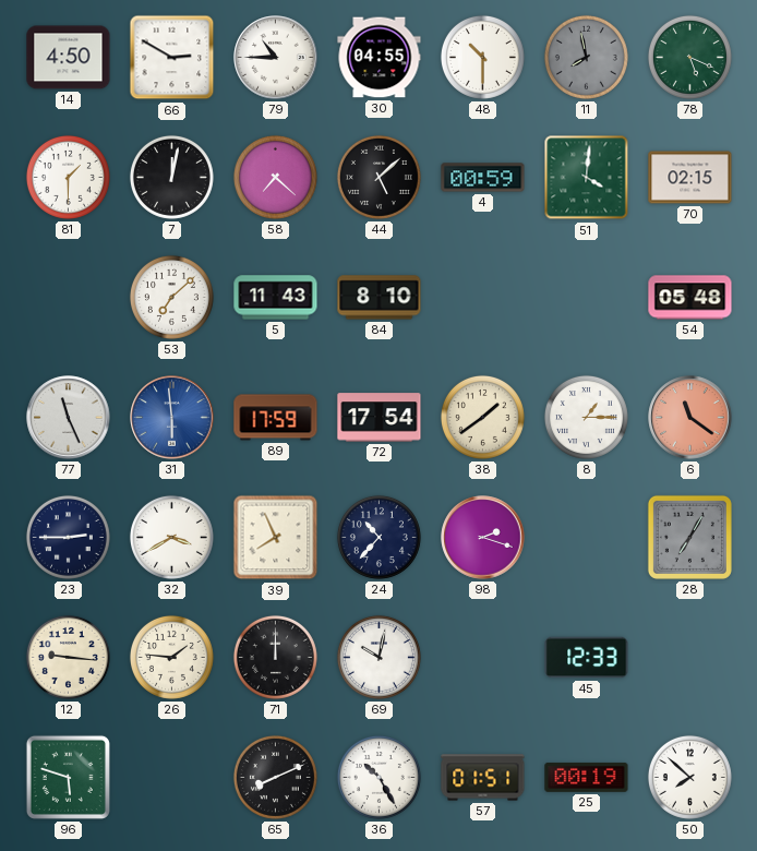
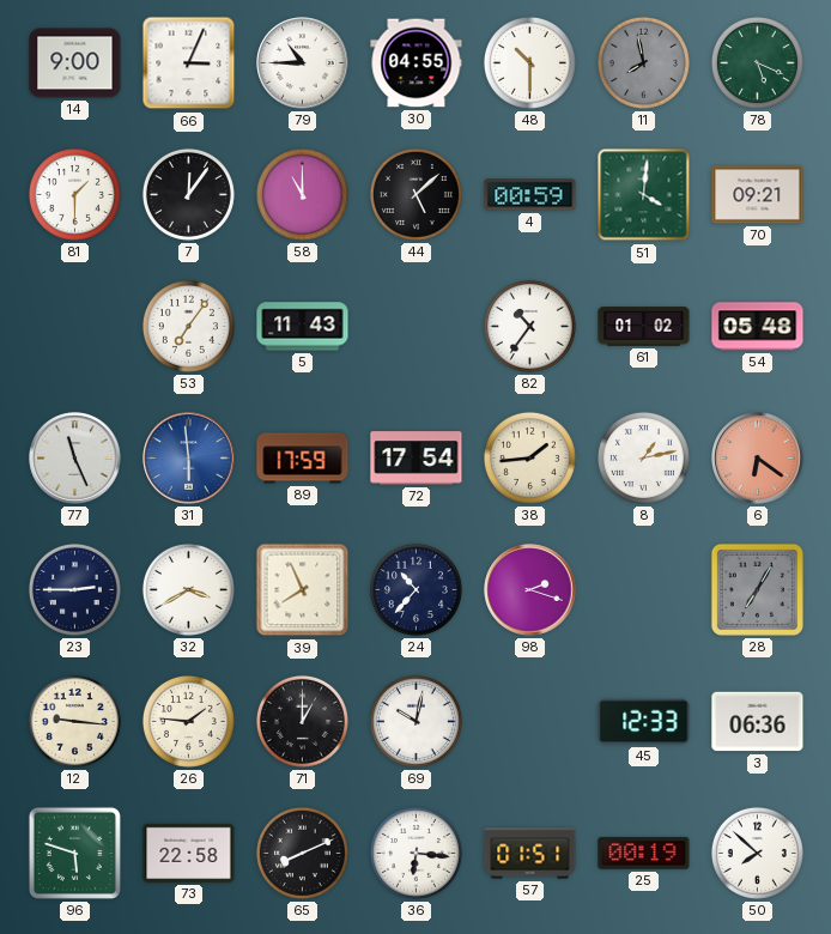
14: 4:50 -> 9:00 (75, 63)
66: 2:50 -> 3:04 (189, 63)
7: 12:02 -> 12:06 (188, 194)
58: 7:22 -> 11:00 (302, 194)
70: 02:15 -> 09:21 (758, 195)
53: 7:08 -> 7:06 (188, 326)
84: 8:10 -> none (380, 298)
82: none -> 10:36 (529, 326)
61: none -> 01:02 (644, 327)
38: 1:39 -> 1:44 (529, 457)
8: 1:15 -> 1:13 (643, 457)
6: 11:21 -> 6:21 (758, 459)
71: 12:00 -> 1:00 (302, 721)
3: none -> 06:36 (758, 722)
73: none -> 22:58 (189, 853)
36: 10:25 -> 6:16 (415, 853)
